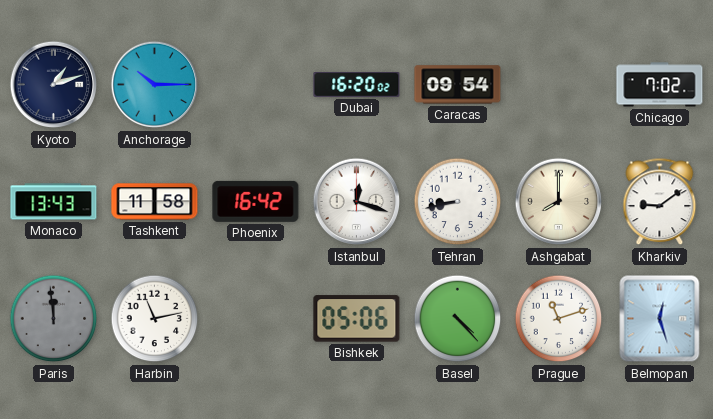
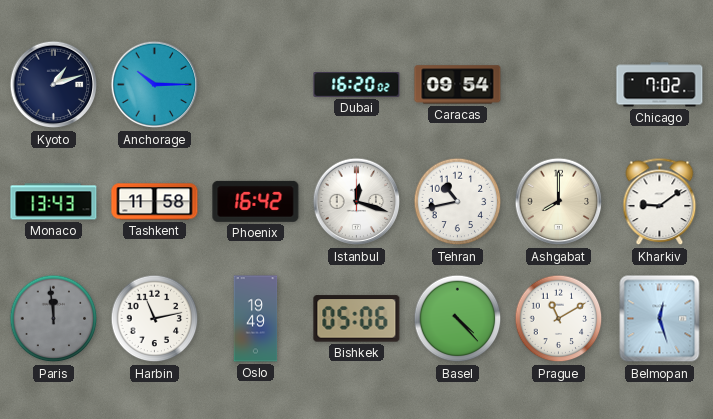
Tehran: 8:43 -> 10:43 (458, 202)
Oslo: none -> 19:49 (256, 319)
Prague: 11:12 -> 11:10 (559, 319)
